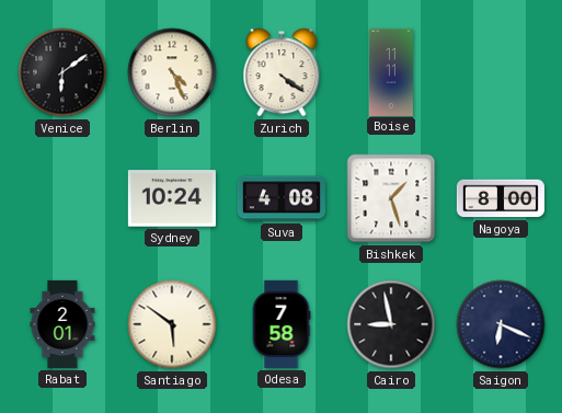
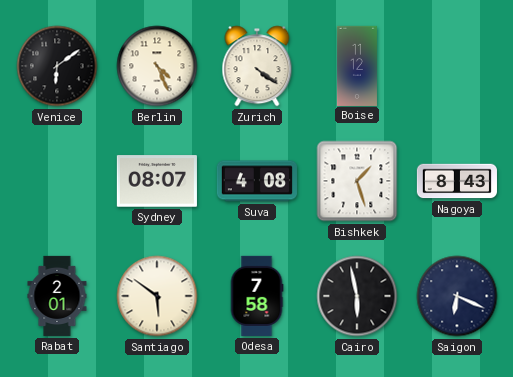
Boise: 11:11 -> 11:12 (357, 65)
Sydney: 10:24 -> 08:07 (157, 181)
Nagoya: 8:00 -> 8:43 (457, 181)
Cairo: 8:58 -> 5:58 (357, 296)
